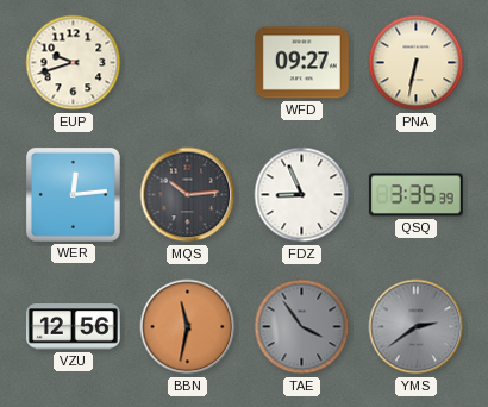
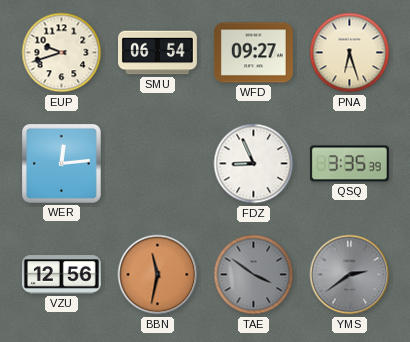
SMU: none -> 06:54 (158, 53)
PNA: 6:32 -> 6:27 (350, 53)
MQS: 10:14 -> none (188, 195)
TAE: 3:54 -> 3:51 (254, 275)
